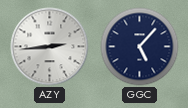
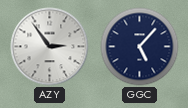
AZY: 2:44 -> 2:54 (50, 47)
